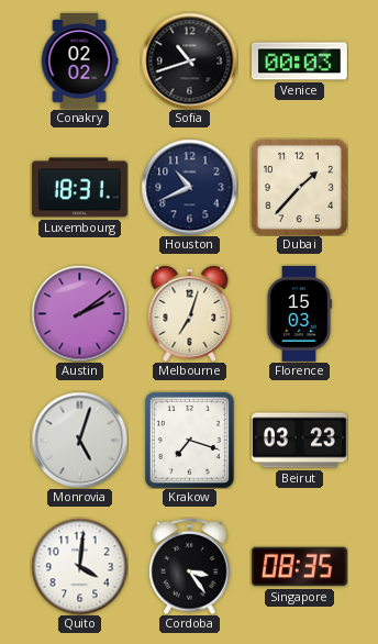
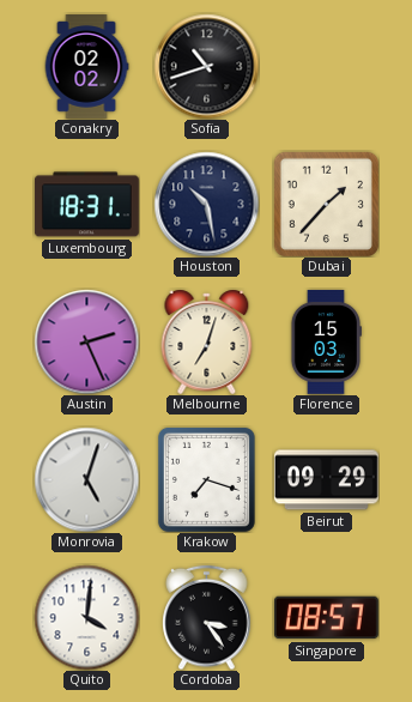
Venice: 00:03 -> none (299, 62)
Houston: 10:41 -> 10:28 (206, 204)
Austin: 2:09 -> 2:26 (86, 341)
Beirut: 03:23 -> 09:29 (326, 480)
Singapore: 08:35 -> 08:57 (326, 618)
